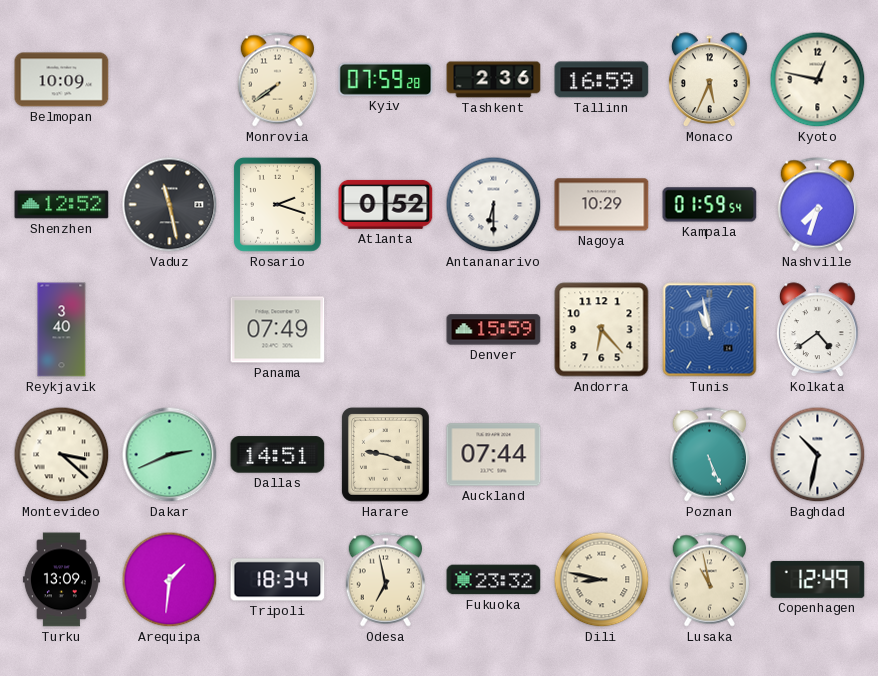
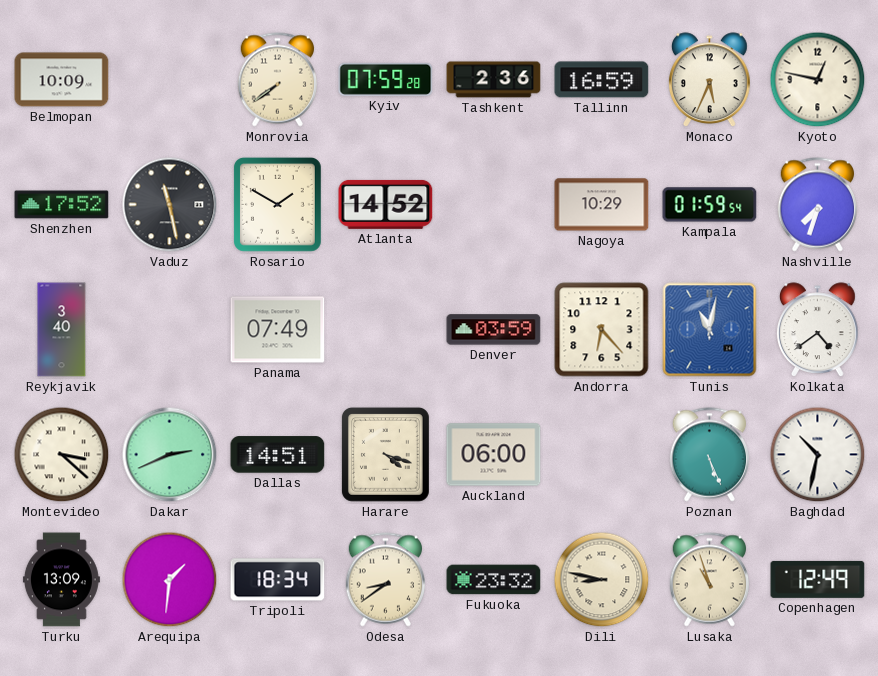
Shenzhen: 12:52 -> 17:52 (62, 205)
Rosario: 2:18 -> 1:50 (277, 204)
Atlanta: 0:52 -> 14:52 (386, 204)
Antananarivo: 6:30 -> none (494, 205)
Denver: 15:59 -> 03:59 (494, 330)
Tunis: 10:58 -> 11:02 (710, 330)
Harare: 9:18 -> 4:18 (385, 454)
Auckland: 07:44 -> 06:00 (494, 455)
Odesa: 6:58 -> 8:39 (385, 580)
Lusaka: 10:58 -> 10:57 (709, 580)
